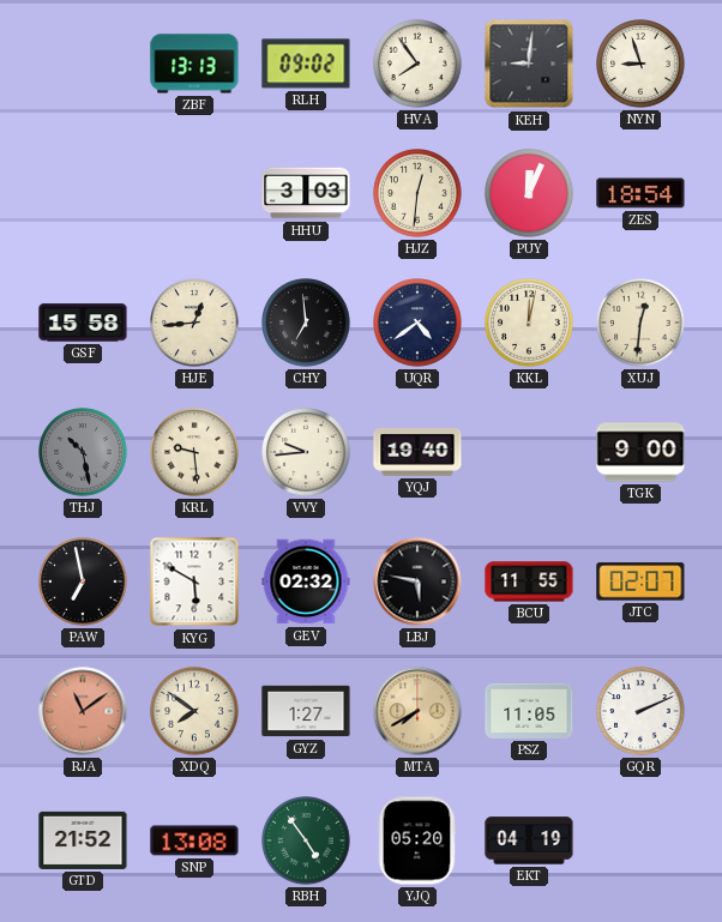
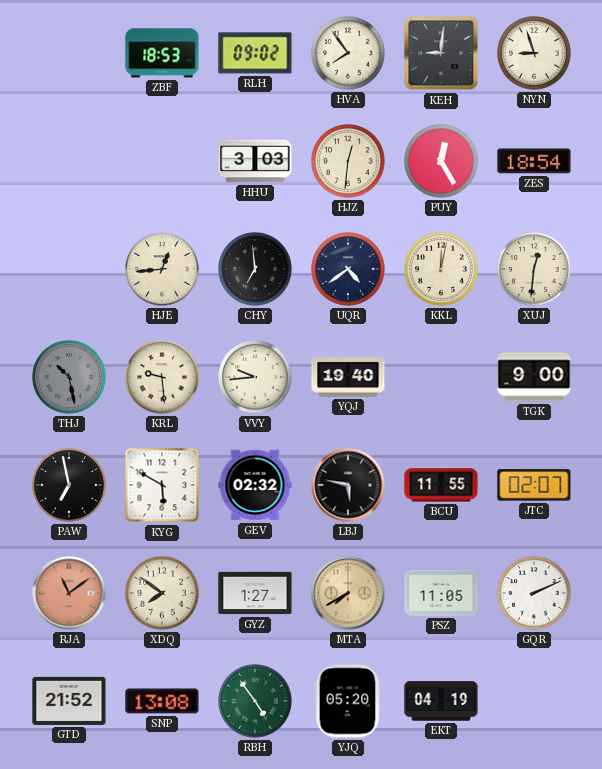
ZBF: 13:13 -> 18:53 (162, 53)
PUY: 12:04 -> 12:25 (441, 161)
GSF: 15:58 -> none (83, 323)
